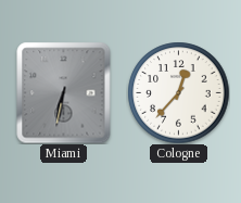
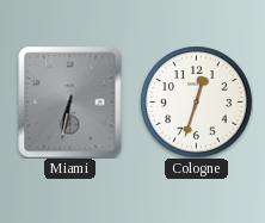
Cologne: 12:37 -> 12:33 (196, 101)
